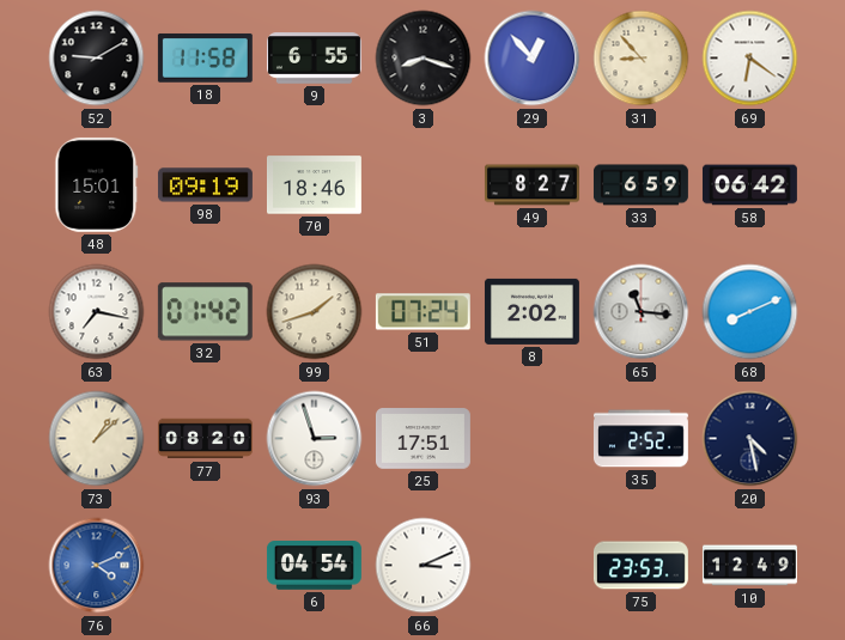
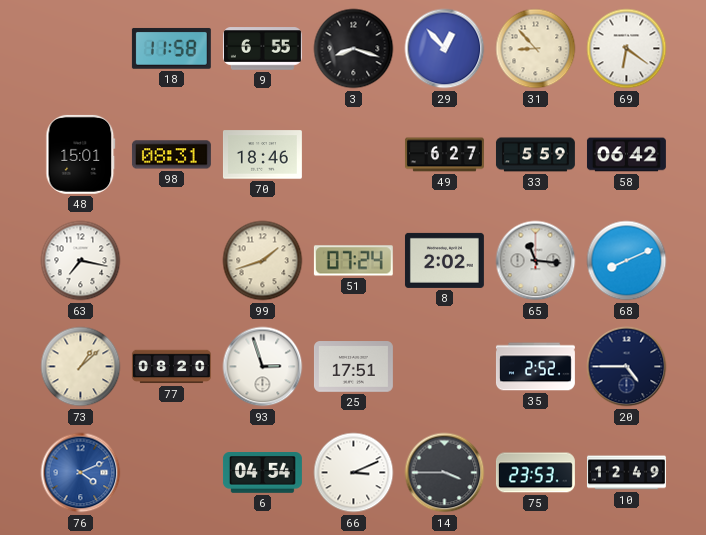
52: 9:10 -> none (97, 59)
98: 09:19 -> 08:31 (171, 155)
49: 8:27 -> 6:27 (444, 155)
33: 6:59 -> 5:59 (535, 155)
32: 01:42 -> none (205, 312)
20: 4:28 -> 4:45 (627, 367)
14: none -> 3:45 (445, 473)
